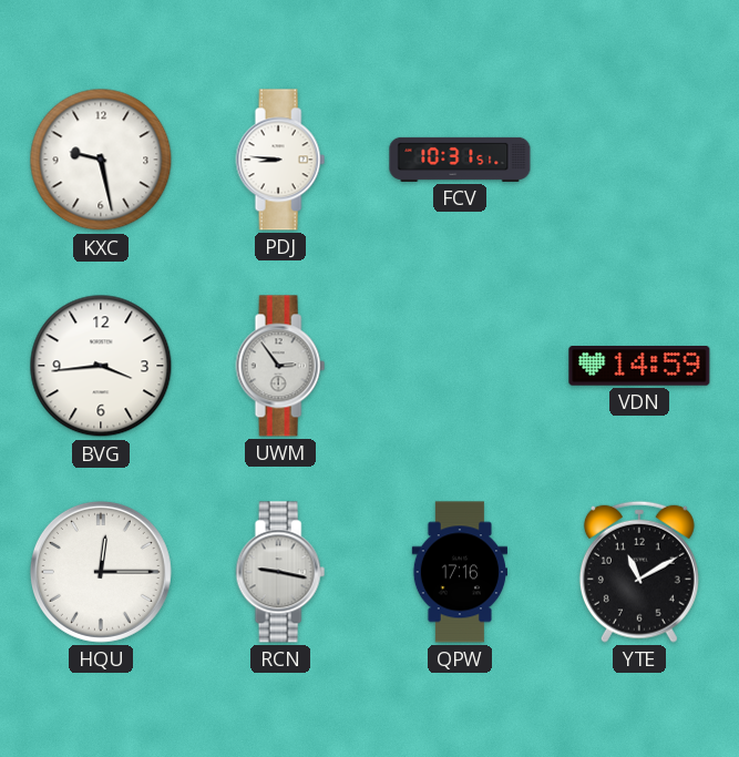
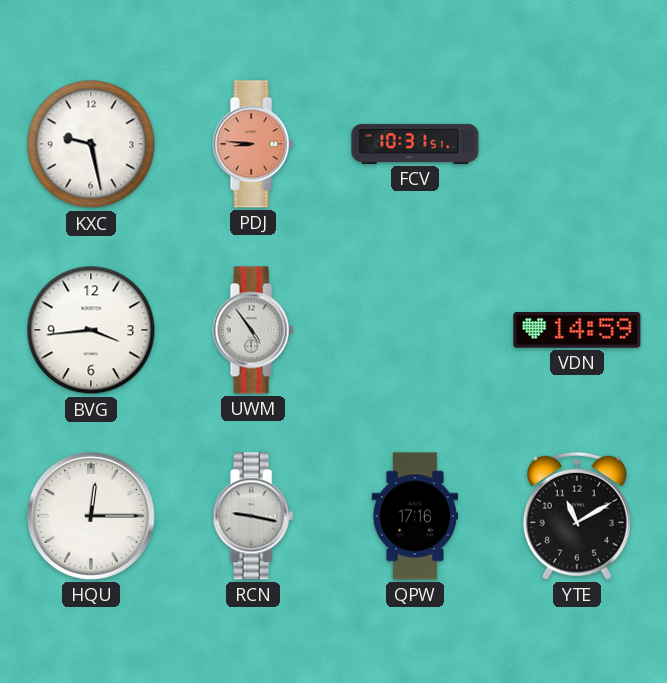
PDJ dial: white -> salmon (253, 144)
UWM: 2:54 -> 4:54 (253, 330)
